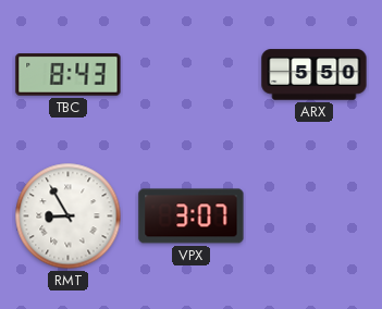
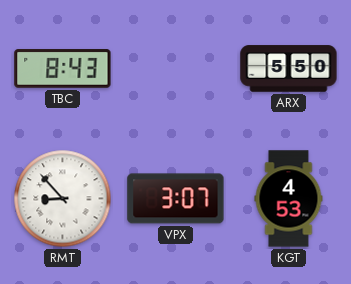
RMT: 8:55 -> 8:53 (63, 199)
KGT: none -> 4:53 (289, 199)
